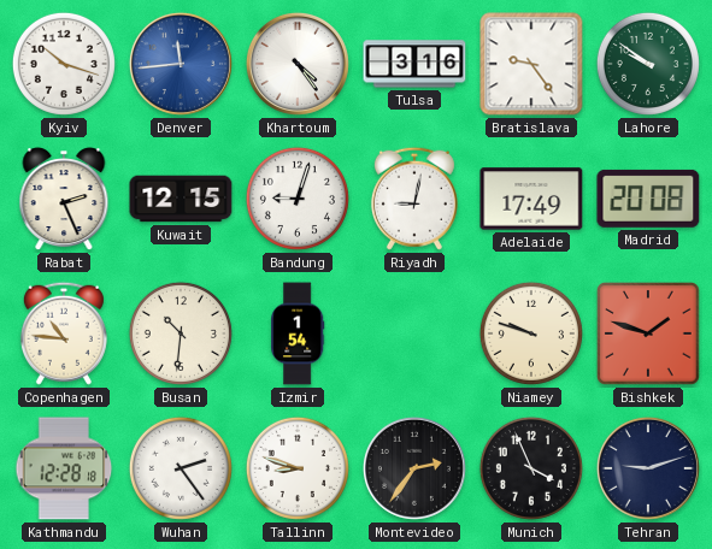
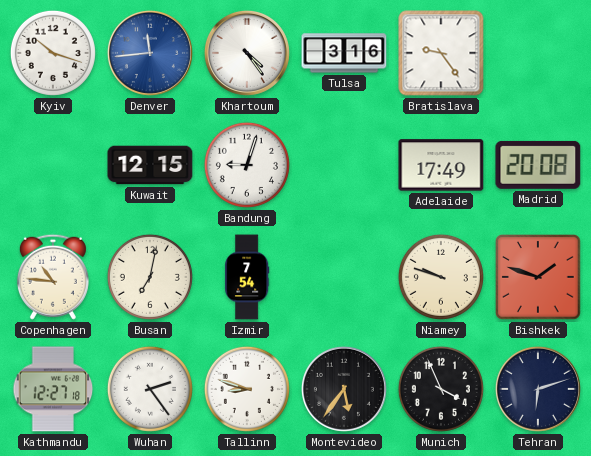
Lahore: 9:51 -> none (648, 64)
Rabat: 2:26 -> none (64, 200)
Riyadh: 9:02 -> none (414, 199)
Busan: 10:31 -> 7:02 (150, 277)
Izmir: 1:54 -> 7:54 (247, 277)
Kathmandu: 12:28 -> 12:27 (53, 389)
Montevideo: 2:36 -> 5:36 (344, 389)
Tehran: 9:12 -> 6:12 (538, 389)
